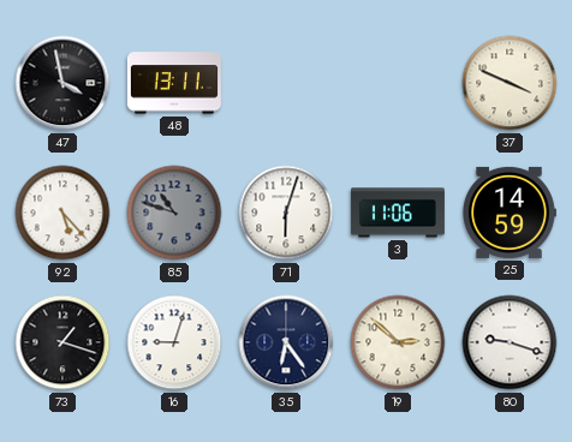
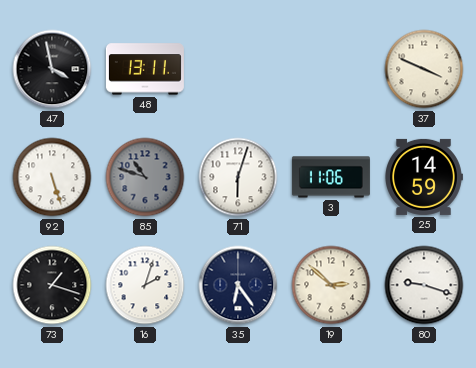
92: 5:23 -> 5:27 (52, 177)
16: 9:03 -> 2:03 (145, 285)
